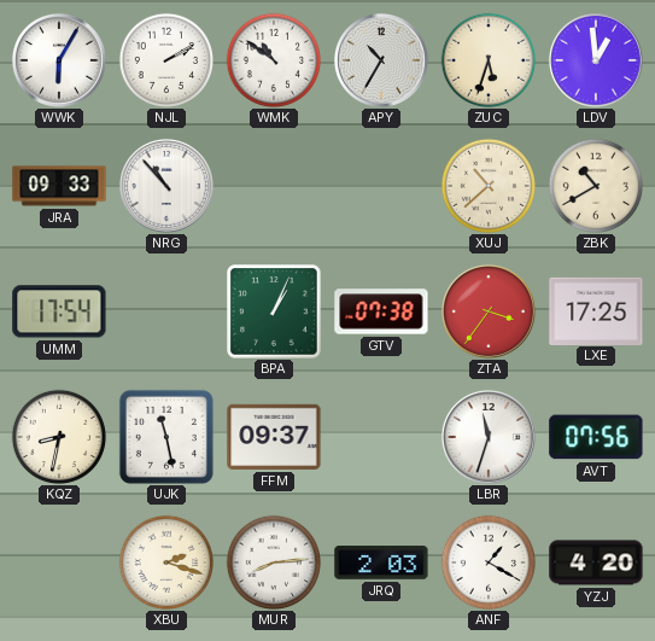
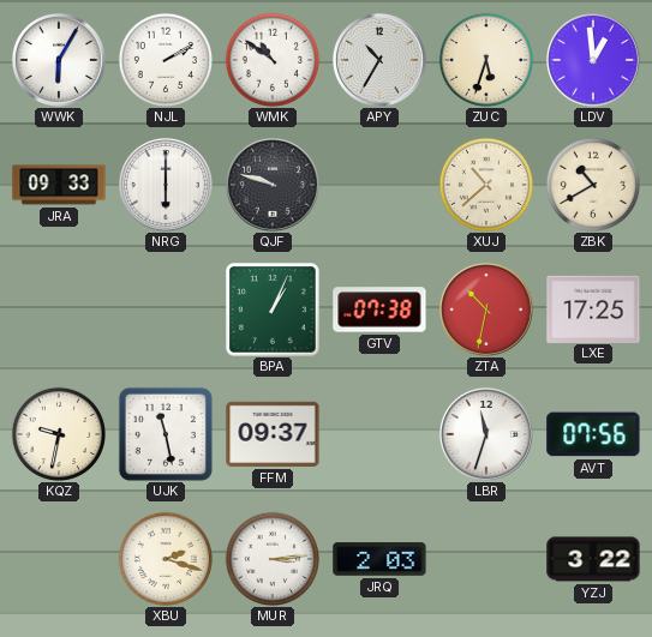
NRG: 10:53 -> 6:00 (166, 185)
QJF: none -> 9:48 (273, 185)
UMM: 17:54 -> none (59, 311)
ZTA: 3:36 -> 10:32 (486, 310)
KQZ: 8:32 -> 9:32 (58, 433)
MUR: 8:14 -> 3:14 (271, 558)
ANF: 1:20 -> none (487, 561)
YZJ: 4:20 -> 3:22 (593, 559)
